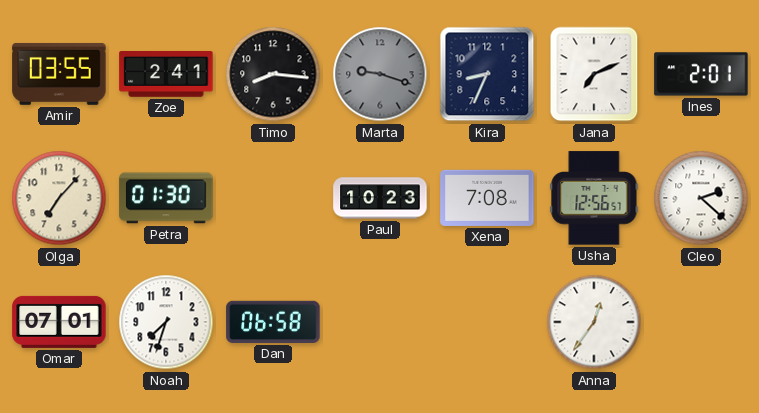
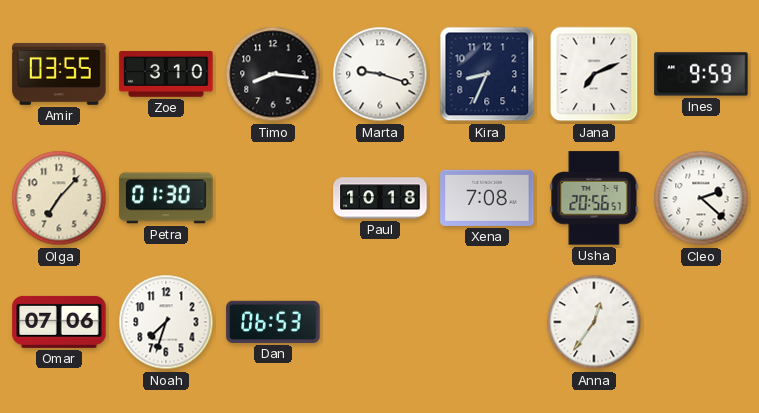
Zoe: 2:41 -> 3:10 (166, 75)
Marta dial: grey -> white (380, 74)
Ines: 2:01 -> 9:59 (701, 74)
Paul: 10:23 -> 10:18 (380, 198)
Usha: 12:56 -> 20:56 (594, 198)
Omar: 07:01 -> 07:06 (59, 322)
Dan: 06:58 -> 06:53 (273, 322)
